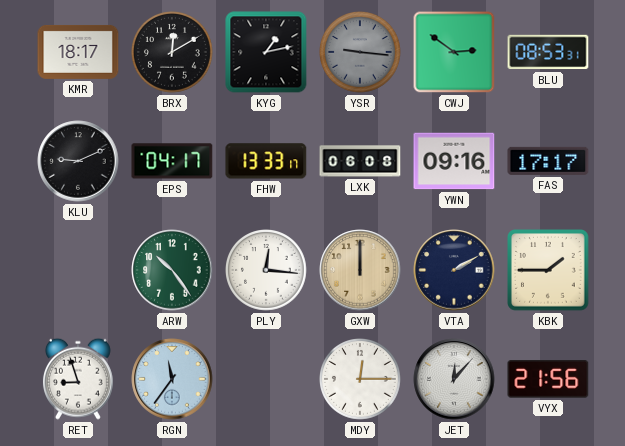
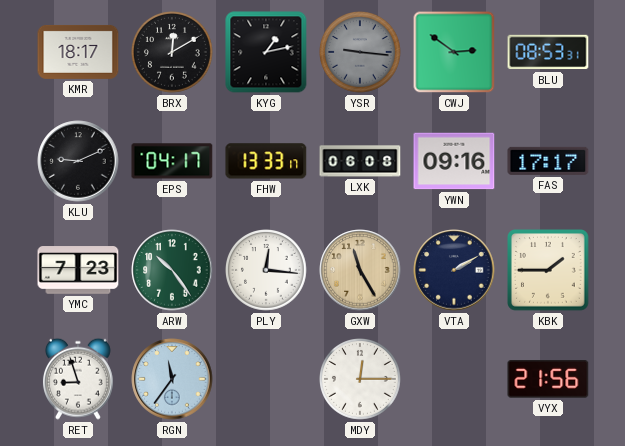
YMC: none -> 7:23 (78, 270)
GXW: 12:00 -> 11:25 (360, 270)
JET: 12:07 -> none (454, 379)
